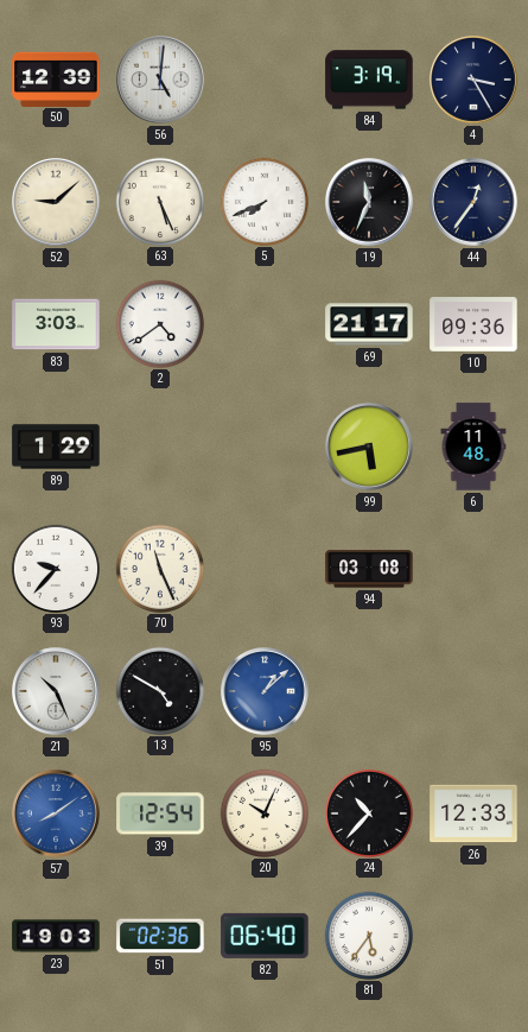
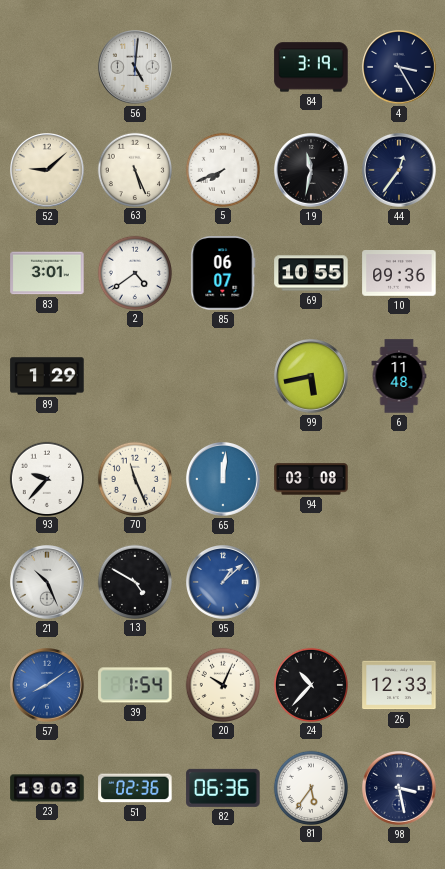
50: 12:39 -> none (56, 78)
19: 11:34 -> 11:32 (312, 171)
83: 3:03 -> 3:01 (47, 273)
85: none -> 06:07 (223, 273)
69: 21:17 -> 10:55 (311, 273)
65: none -> 12:01 (224, 480)
39: 12:54 -> 1:54 (135, 685)
82: 06:40 -> 06:36 (223, 788)
98: none -> 3:28 (400, 789)
